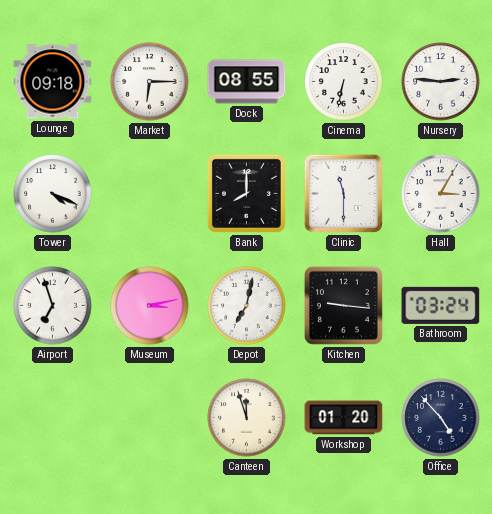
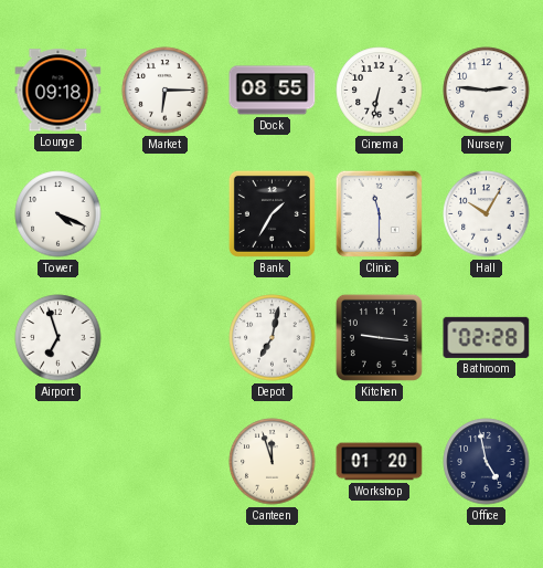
Bank: 8:00 -> 1:35 (271, 213)
Hall: 3:05 -> 10:05 (487, 214)
Museum: 3:13 -> none (150, 306)
Bathroom: 03:24 -> 02:28 (487, 337)
Office: 4:53 -> 4:58 (487, 462)
